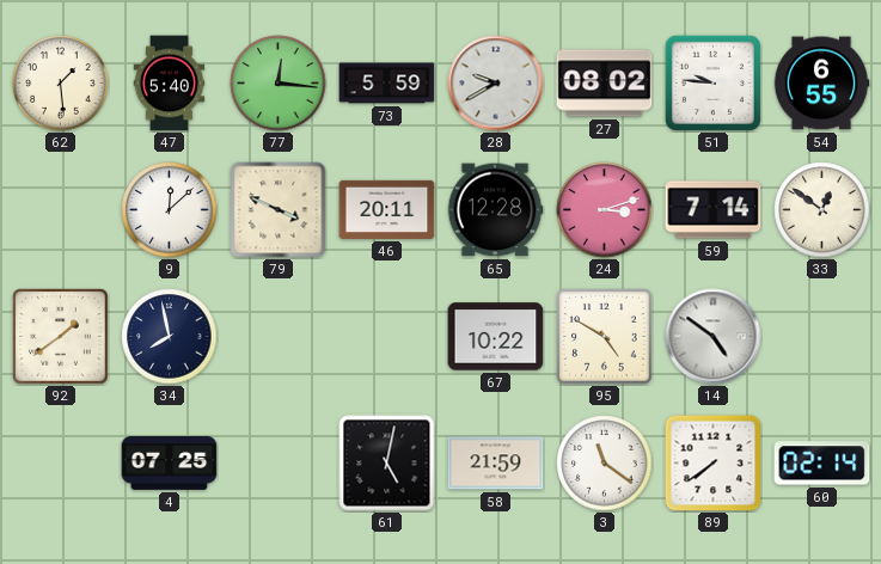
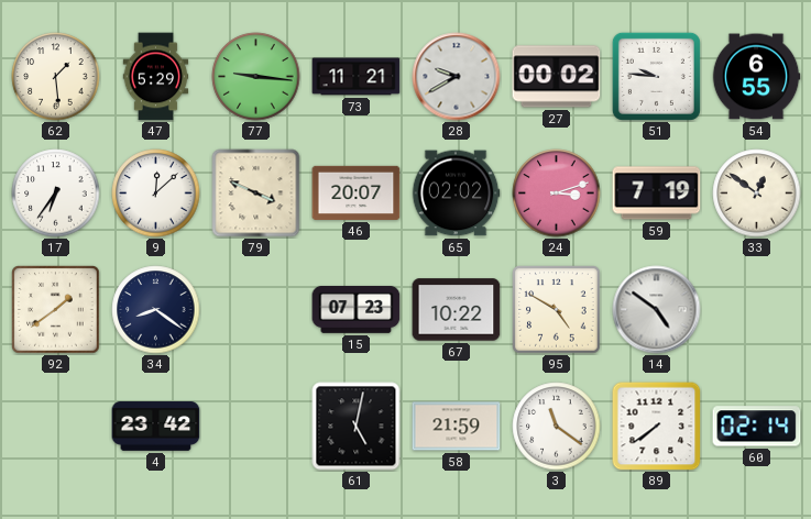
47: 5:40 -> 5:29 (156, 77)
77: 12:16 -> 9:16 (256, 77)
73: 5:59 -> 11:21 (357, 77)
27: 08:02 -> 00:02 (557, 77)
17: none -> 6:36 (56, 194)
46: 20:11 -> 20:07 (357, 192)
65: 12:28 -> 02:02 (456, 194)
59: 7:14 -> 7:19 (657, 194)
34: 7:58 -> 8:21 (156, 310)
15: none -> 07:23 (357, 309)
4: 07:25 -> 23:42 (156, 427)
